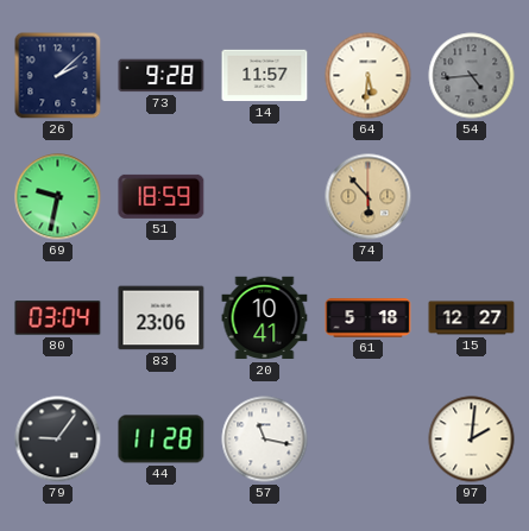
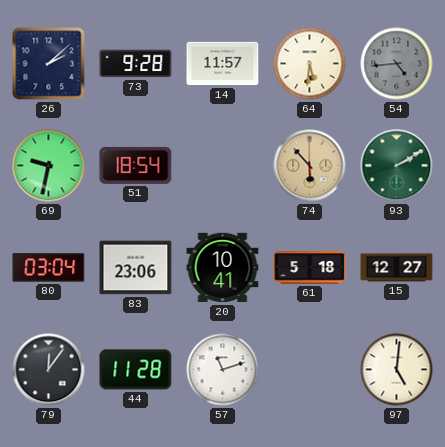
51: 18:59 -> 18:54 (136, 165)
93: none -> 2:10 (397, 166)
79: 9:06 -> 12:06 (49, 370)
57: 11:17 -> 11:12 (223, 370)
97: 2:01 -> 5:01 (397, 370)
